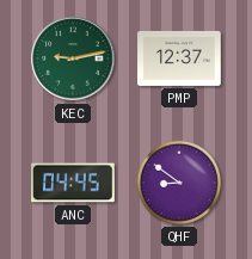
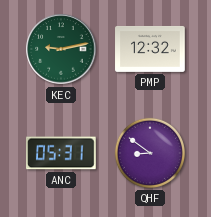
PMP: 12:37 -> 12:32 (150, 49)
ANC: 04:45 -> 05:31 (62, 153)
